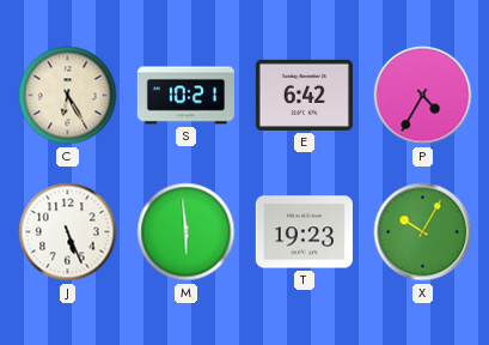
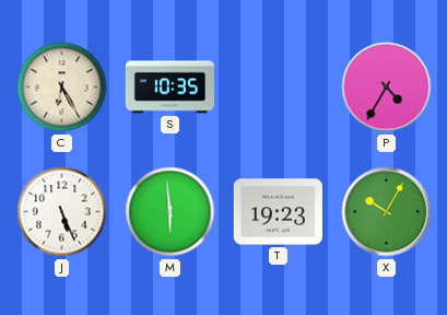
S: 10:21 -> 10:35 (169, 87)
E: 6:42 -> none (304, 95)
